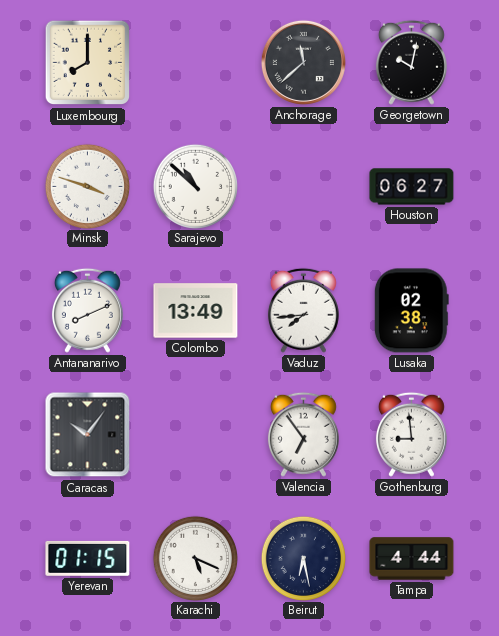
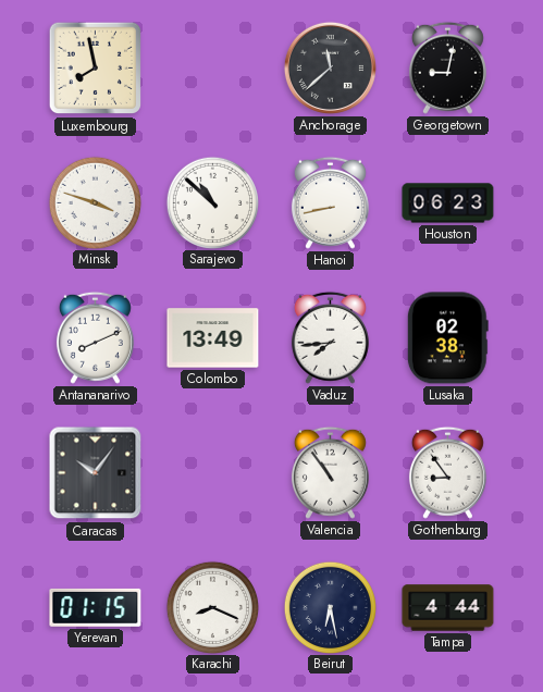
Luxembourg: 8:00 -> 7:58 (96, 69)
Georgetown: 10:02 -> 9:02 (447, 67)
Hanoi: none -> 8:43 (330, 202)
Houston: 06:27 -> 06:23 (448, 203)
Valencia: 6:54 -> 10:54 (330, 472)
Gothenburg: 8:59 -> 8:54 (447, 472)
Karachi: 5:19 -> 8:19 (212, 607)
